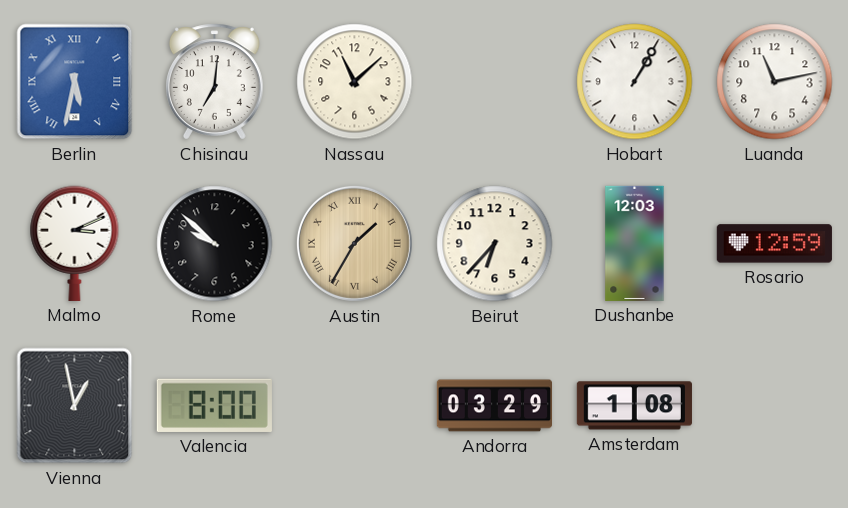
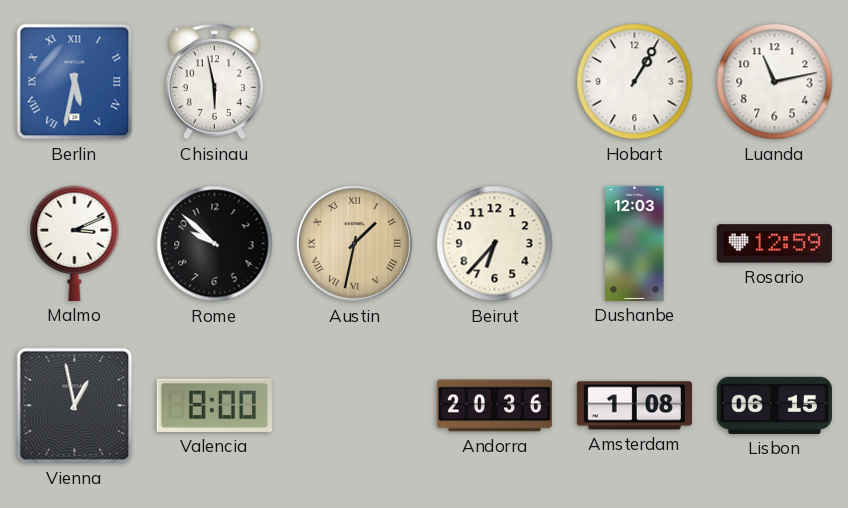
Chisinau: 7:01 -> 5:58 (214, 82)
Nassau: 11:08 -> none (355, 82)
Austin: 1:35 -> 1:32 (354, 243)
Andorra: 03:29 -> 20:36 (494, 406)
Lisbon: none -> 06:15 (774, 405)
